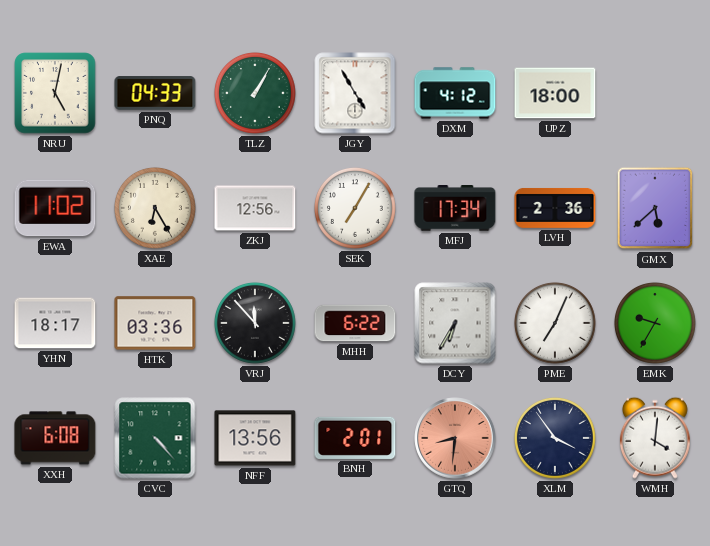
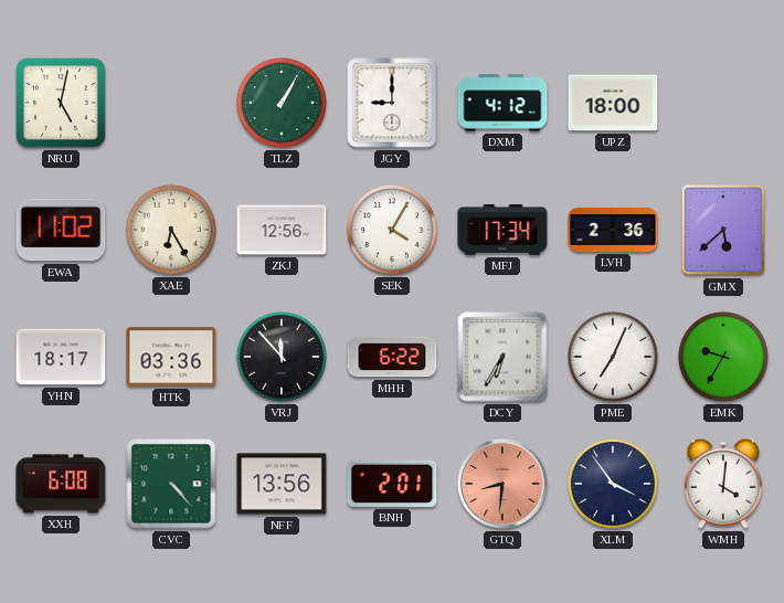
PNQ: 04:33 -> none (155, 93)
JGY: 4:55 -> 9:00 (392, 103)
SEK: 7:05 -> 4:05 (392, 230)
